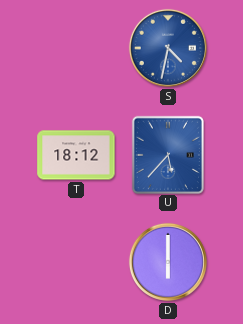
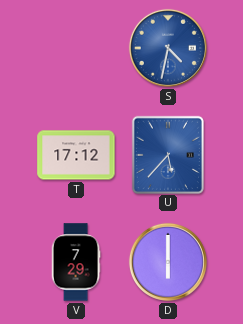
T: 18:12 -> 17:12 (76, 155)
V: none -> 7:29 (76, 262)
